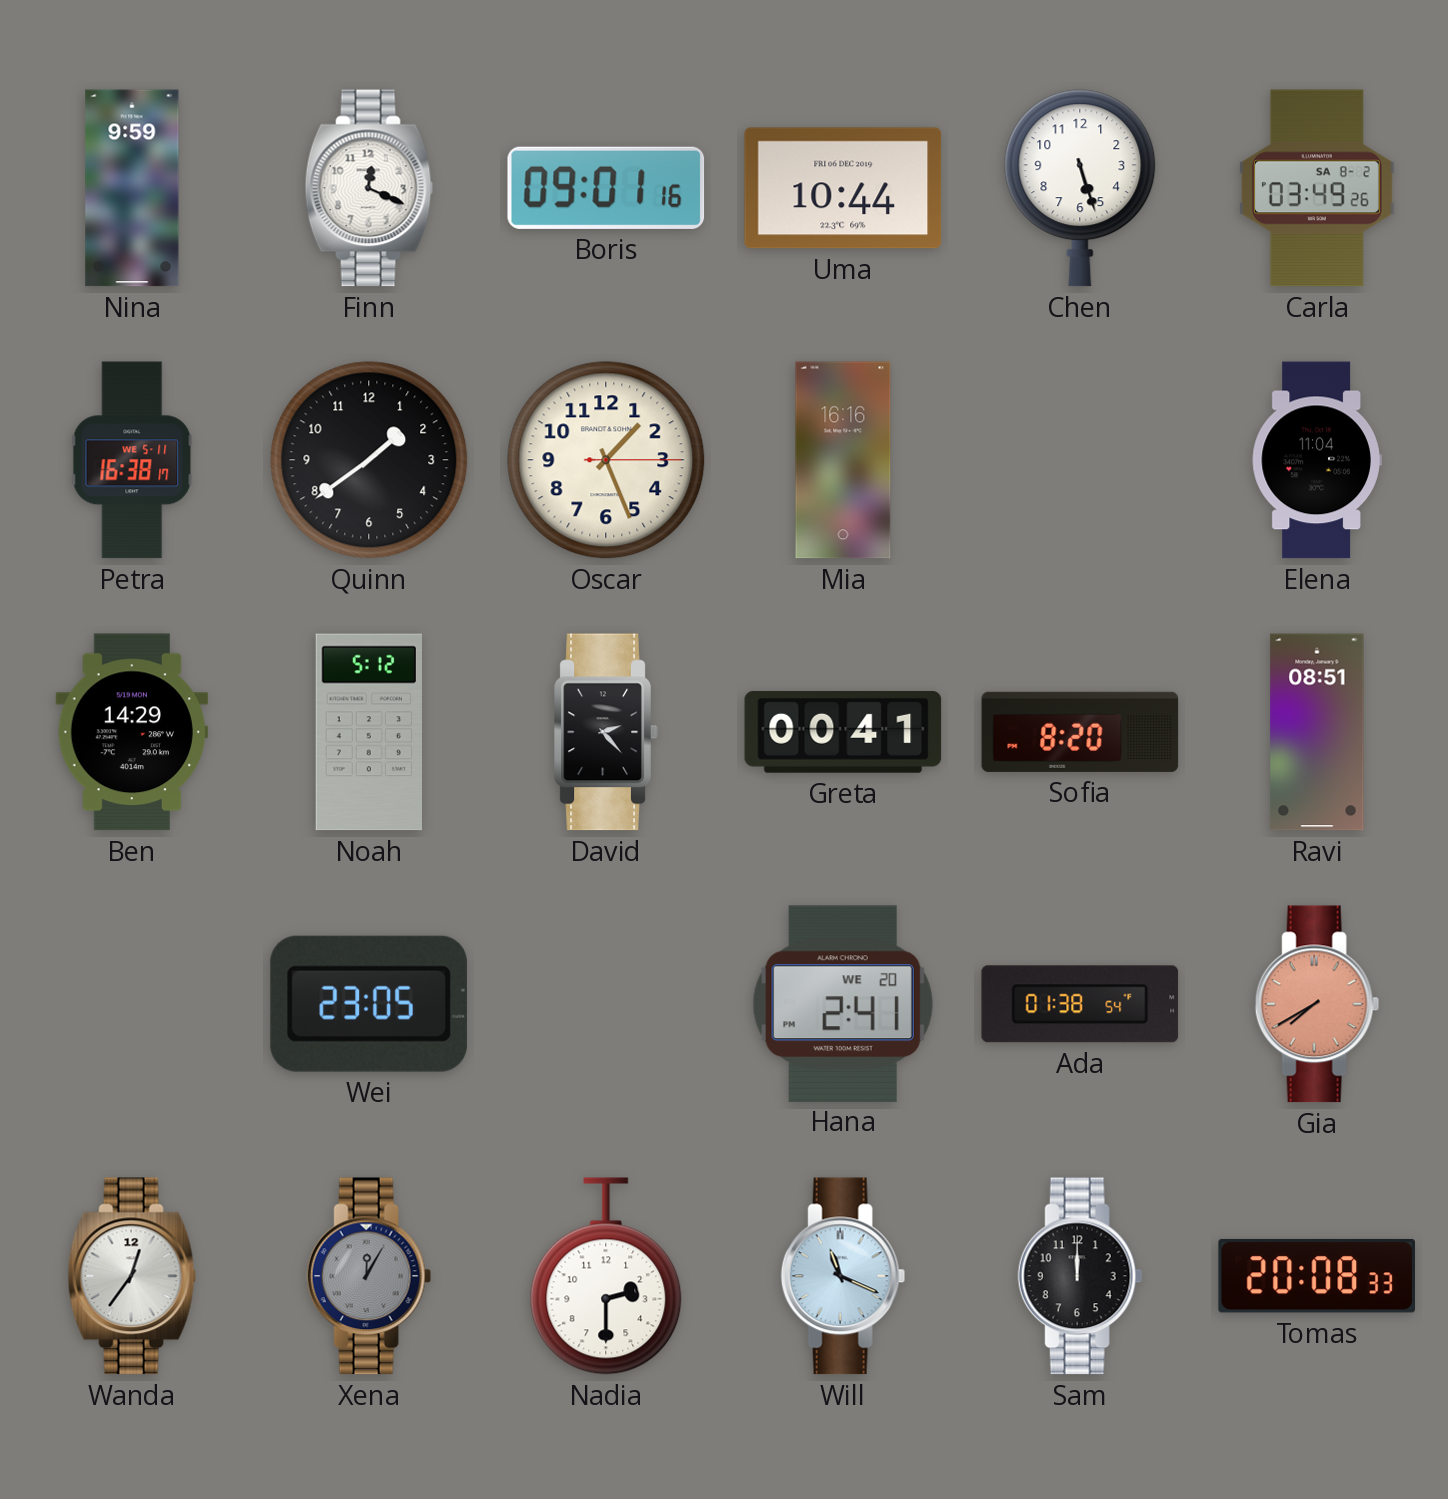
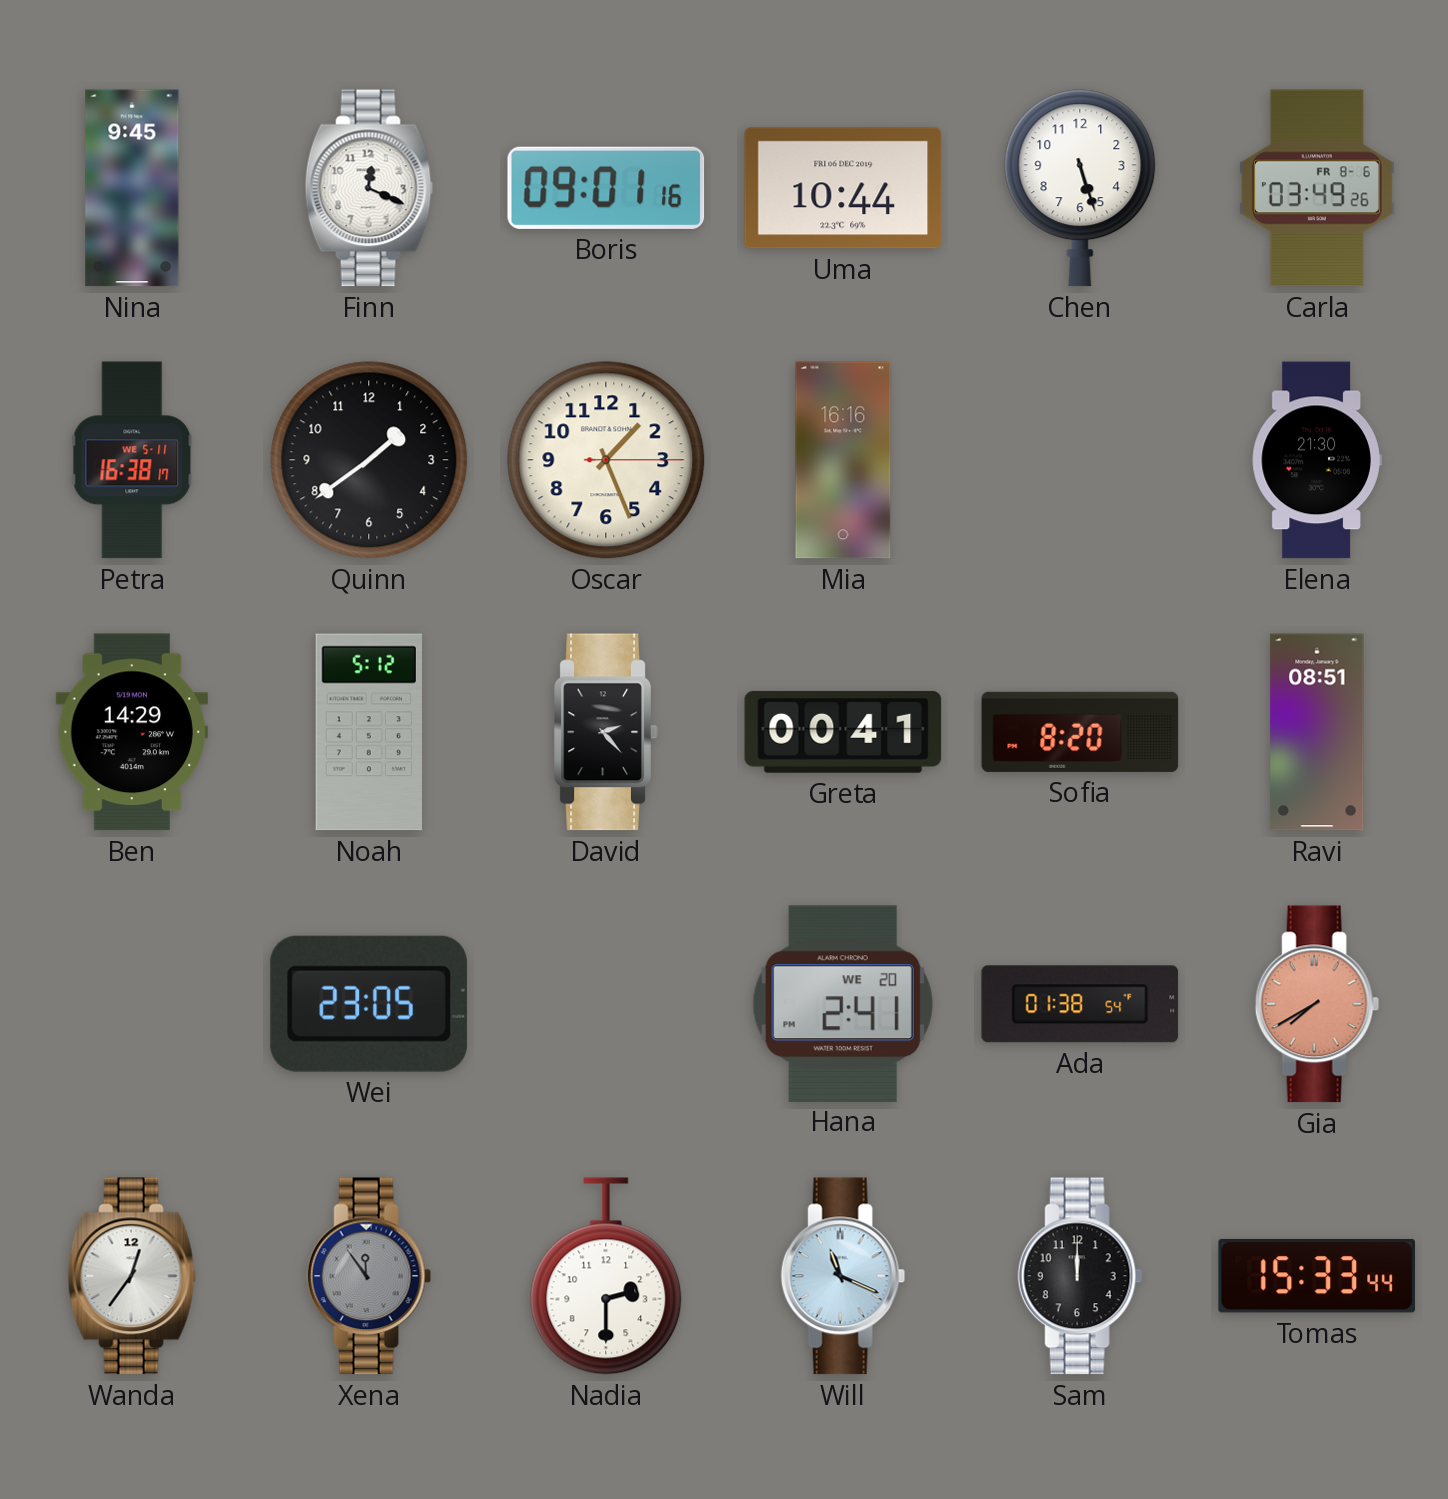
Nina: 9:59 -> 9:45 (132, 188)
Carla date: SA 8-2 -> FR 8-6 (1317, 188)
Elena: 11:04 -> 21:30 (1317, 460)
Xena: 12:05 -> 11:54 (369, 1276)
Tomas: 20:08 -> 15:33 (1316, 1276)
